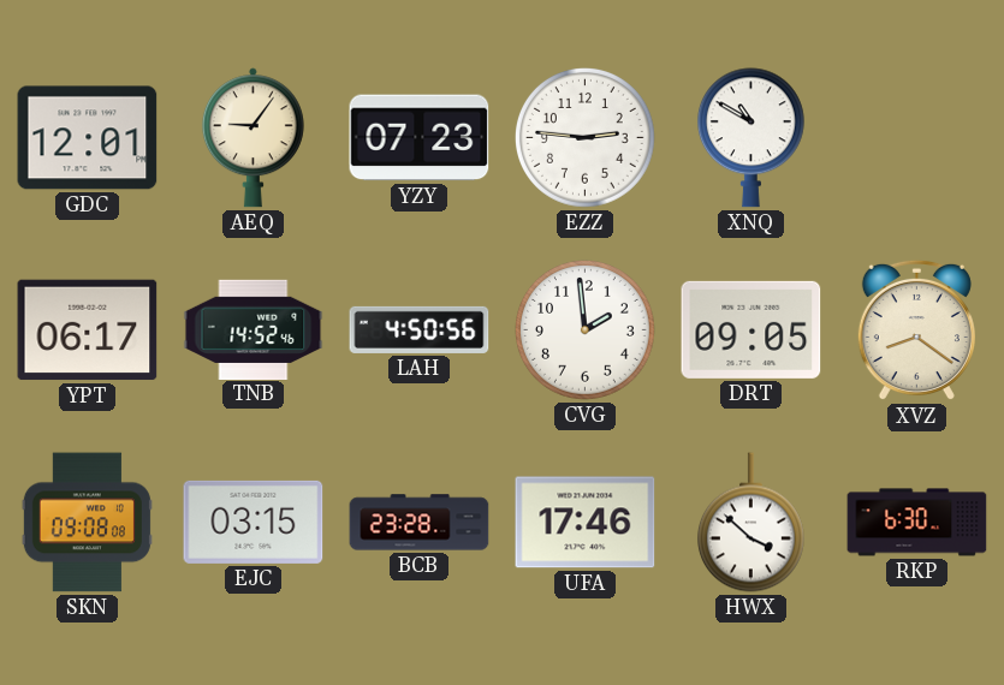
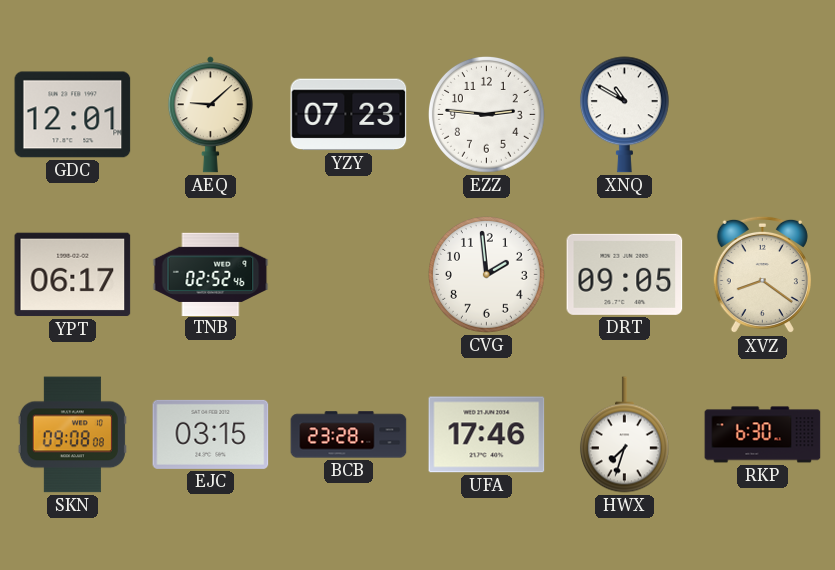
AEQ: 9:06 -> 9:08 (210, 115)
TNB: 14:52 -> 02:52 (211, 274)
LAH: 4:50 -> none (420, 329)
HWX: 3:52 -> 7:33 (624, 435)
